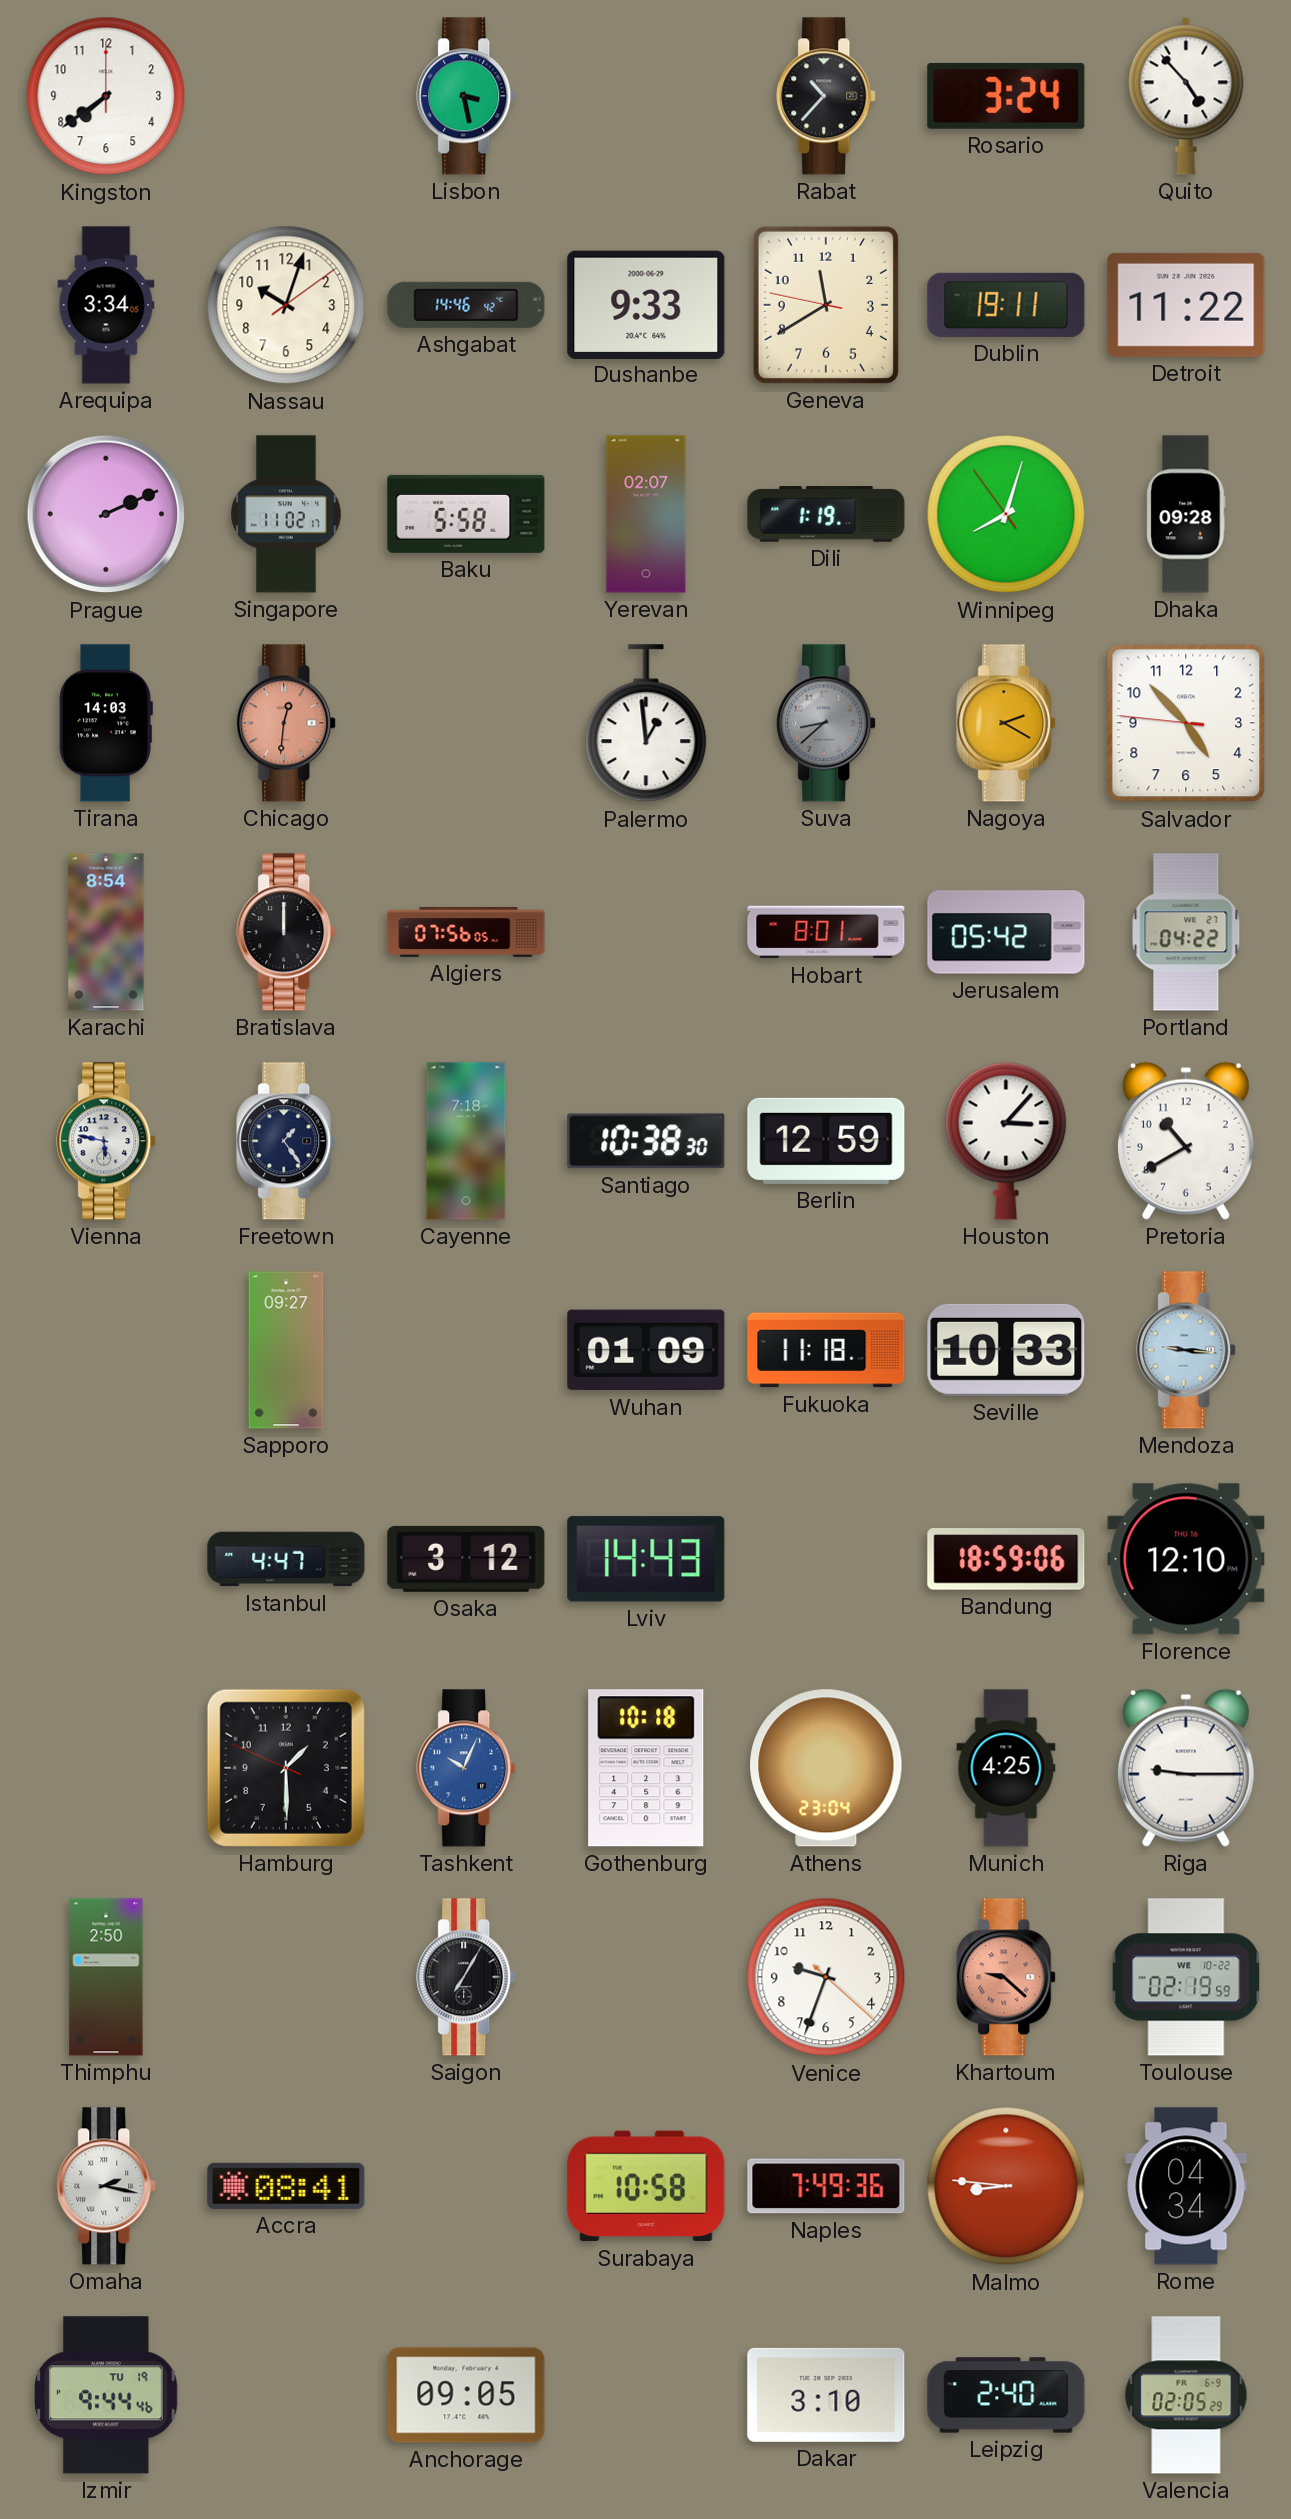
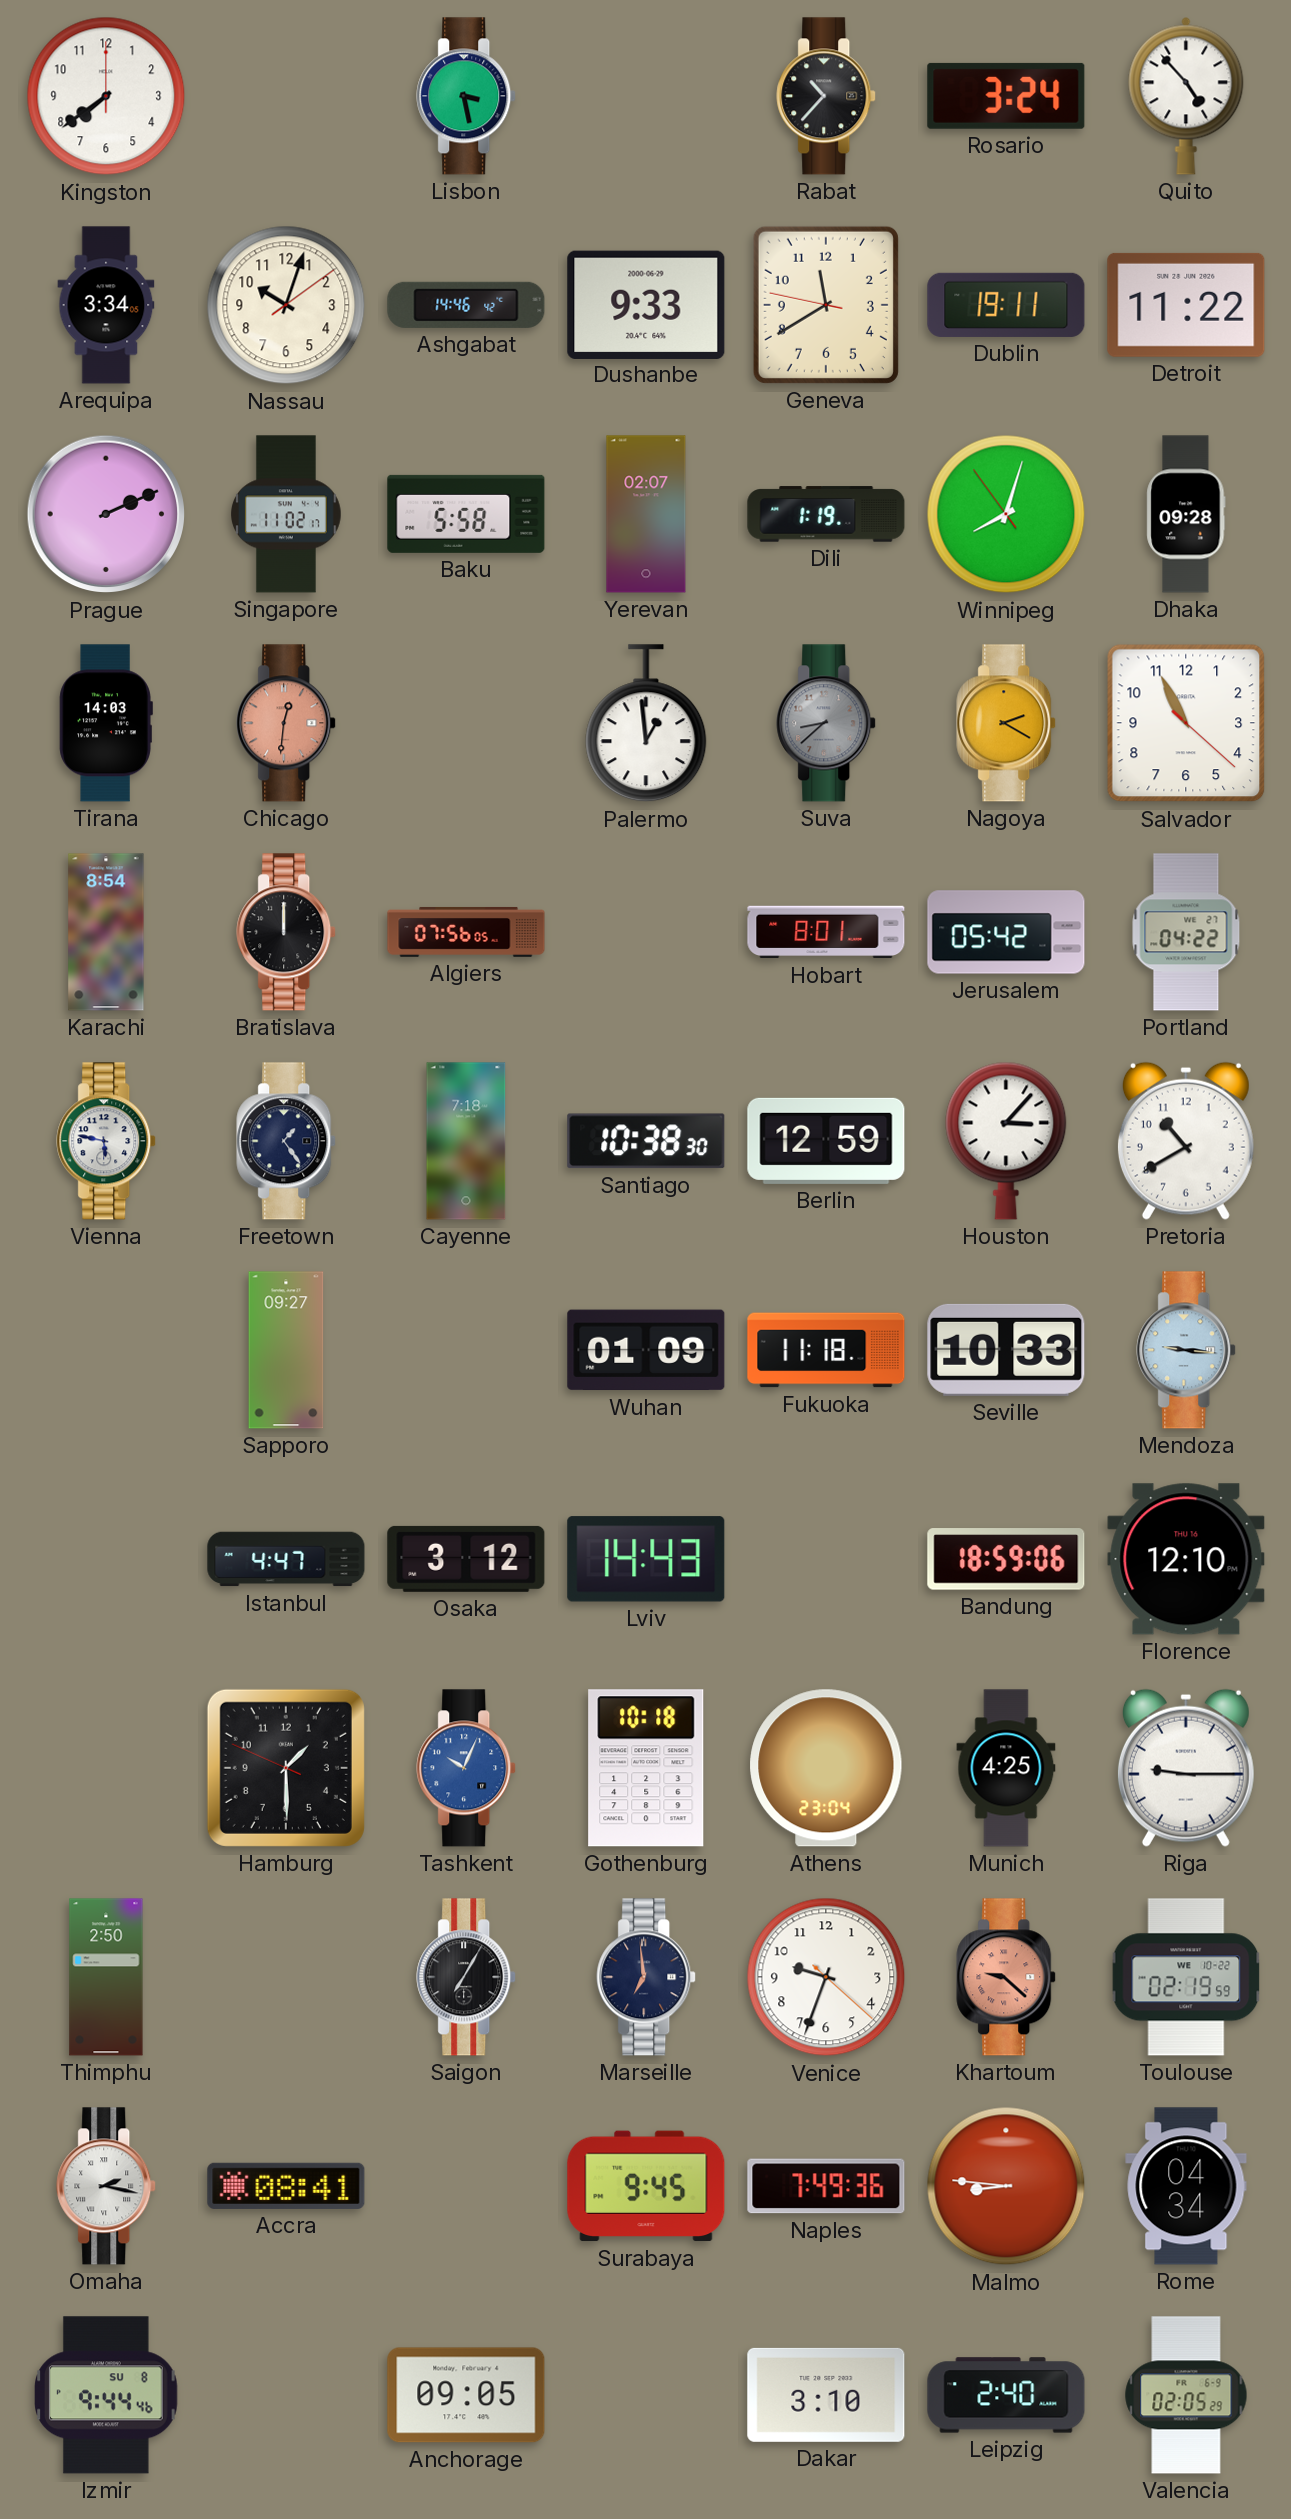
Salvador: 4:52 -> 10:55 (1186, 723)
Marseille: none -> 6:59 (647, 1977)
Surabaya: 10:58 -> 9:45 (646, 2186)
Izmir date: TU 19 -> SU 8 (106, 2395)
